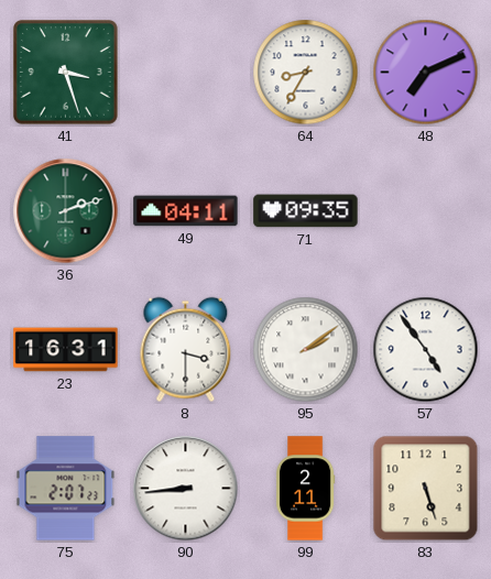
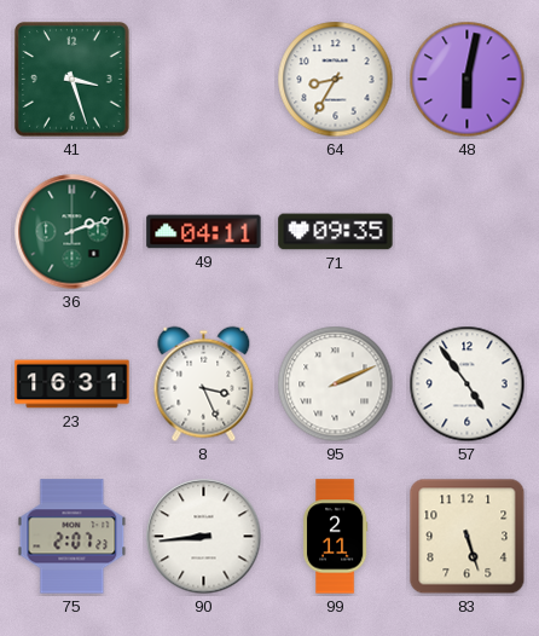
48: 7:11 -> 6:02 (468, 80)
8: 3:30 -> 3:26 (204, 385)
95: 2:09 -> 2:11 (336, 385)
